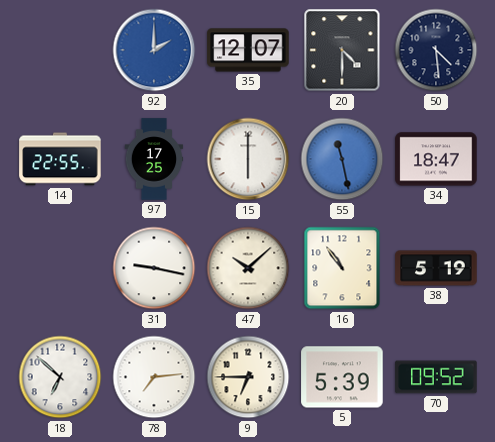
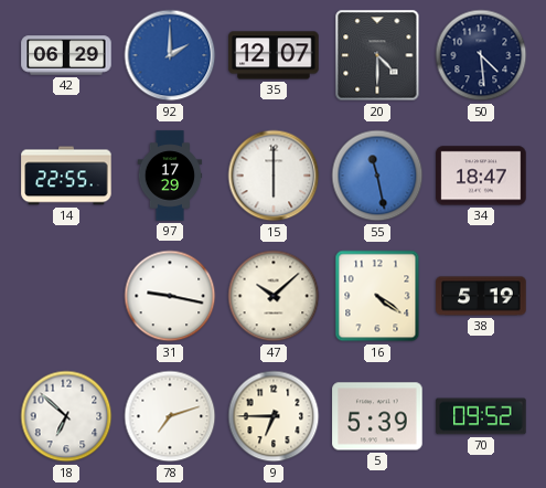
42: none -> 06:29 (66, 55)
97: 17:25 -> 17:29 (170, 176)
16: 10:54 -> 4:21 (377, 296)
78: 7:14 -> 7:12 (170, 416)
